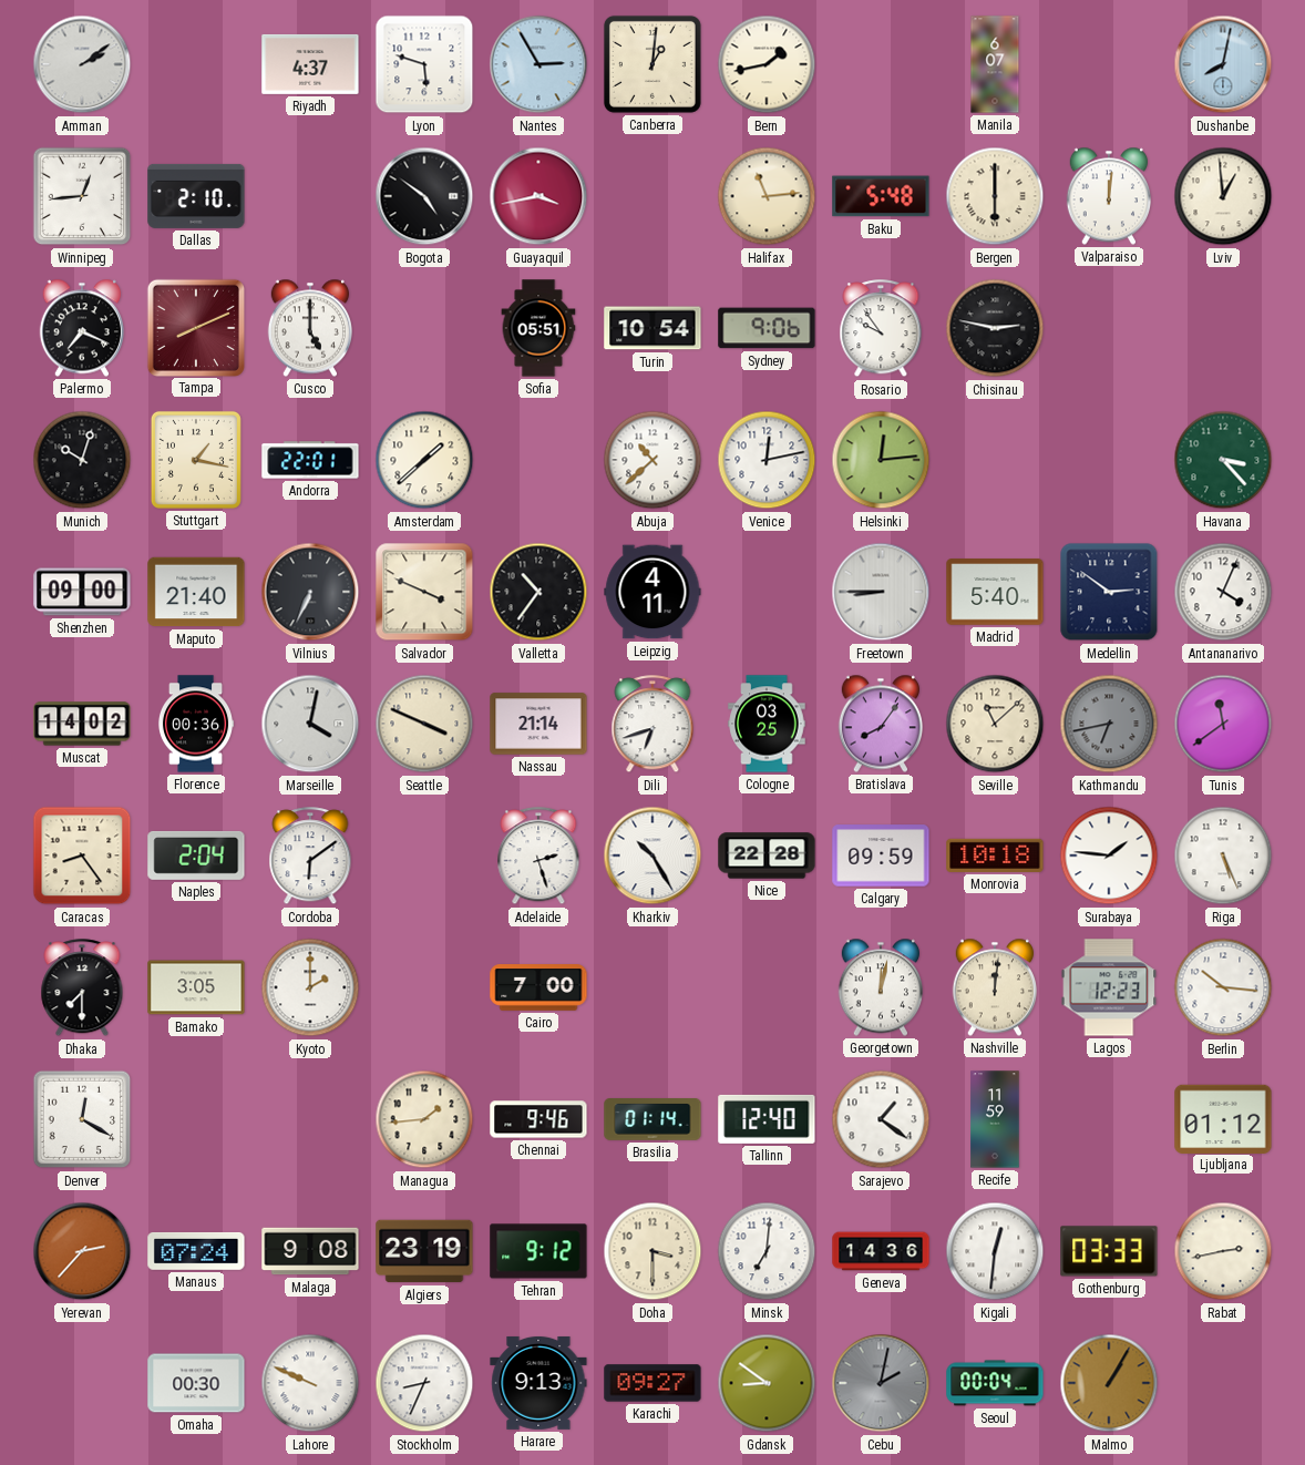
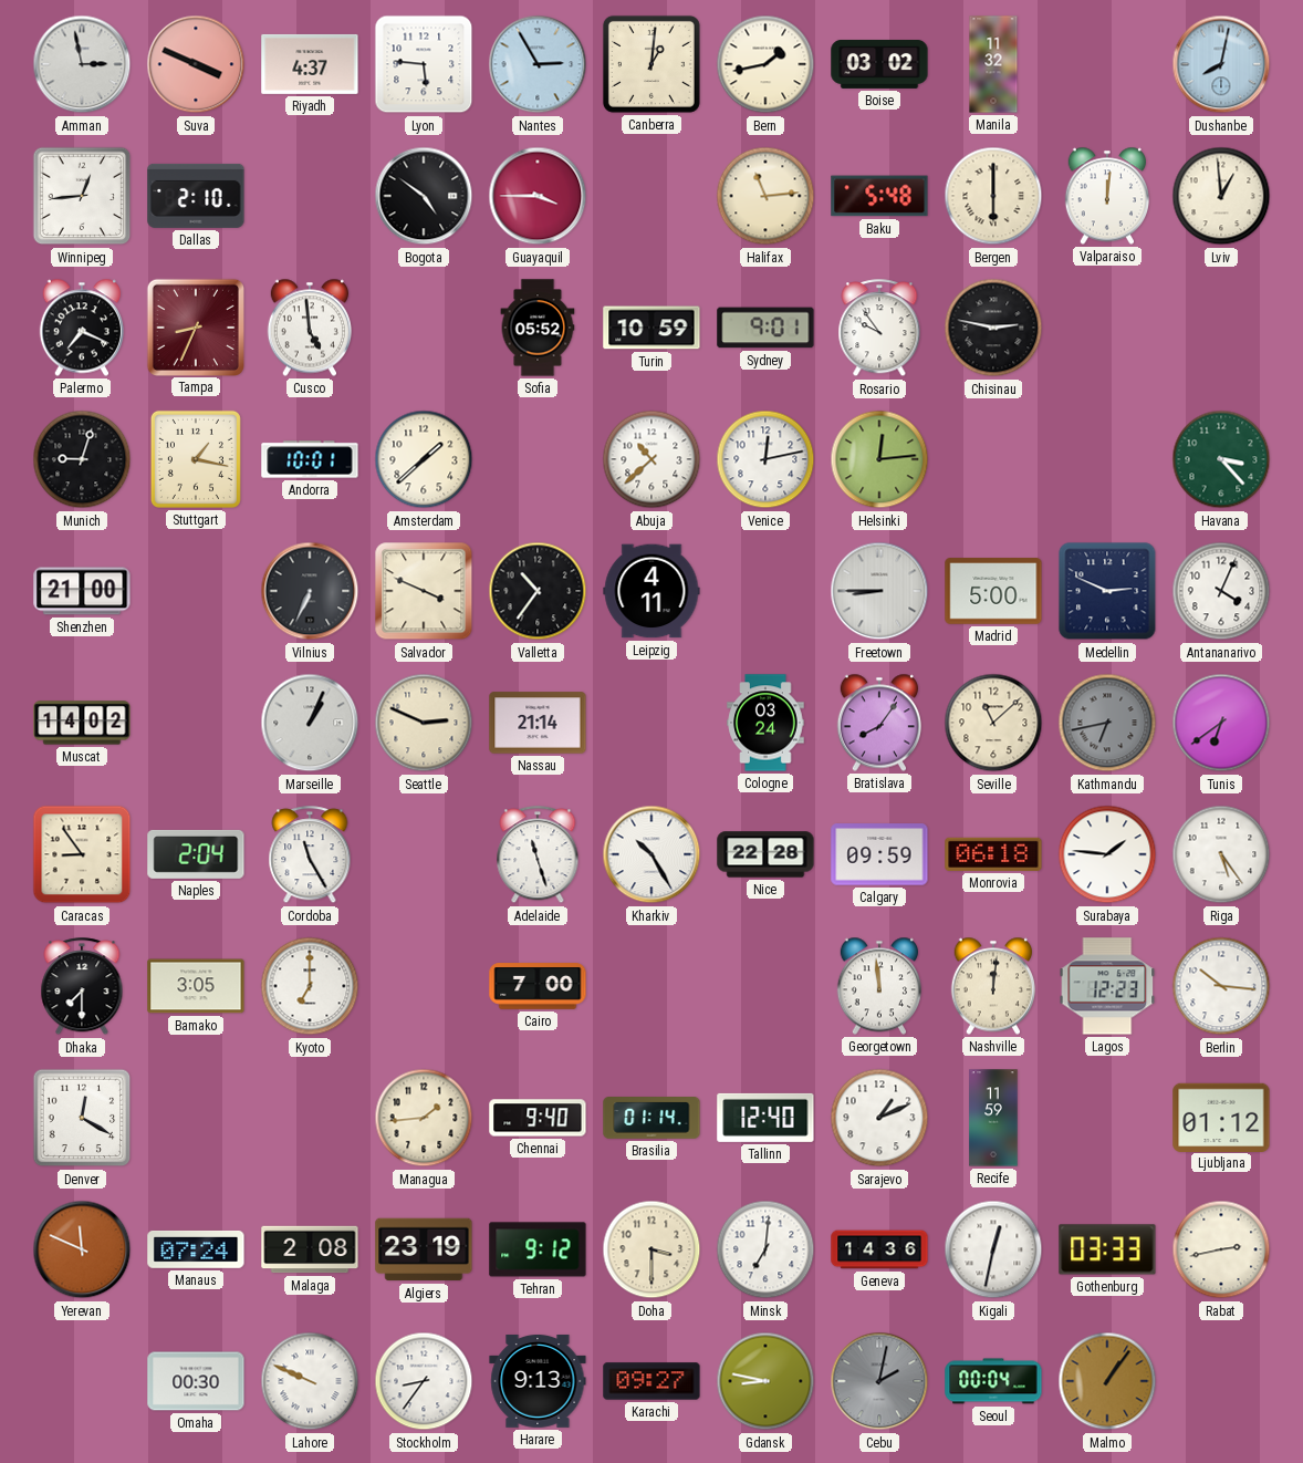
Amman: 2:09 -> 2:58 (82, 64)
Suva: none -> 3:49 (196, 64)
Lyon: 5:48 -> 5:46 (424, 64)
Boise: none -> 03:02 (879, 64)
Manila: 6:07 -> 11:32 (993, 64)
Guayaquil: 3:43 -> 3:45 (538, 196)
Tampa: 8:11 -> 8:34 (195, 326)
Cusco: 5:00 -> 4:59 (309, 328)
Sofia: 05:51 -> 05:52 (538, 328)
Turin: 10:54 -> 10:59 (651, 328)
Sydney: 9:06 -> 9:01 (765, 328)
Munich: 10:03 -> 9:03 (82, 459)
Andorra: 22:01 -> 10:01 (310, 459)
Shenzhen: 09:00 -> 21:00 (82, 591)
Maputo: 21:40 -> none (196, 592)
Madrid: 5:40 -> 5:00 (993, 591)
Medellin: 2:51 -> 2:49 (1107, 591)
Florence: 00:36 -> none (196, 724)
Marseille: 4:02 -> 1:04 (310, 723)
Seattle: 3:49 -> 2:49 (424, 723)
Dili: 6:42 -> none (652, 725)
Cologne: 03:25 -> 03:24 (765, 723)
Tunis: 11:39 -> 6:39 (1221, 723)
Caracas: 8:24 -> 8:54 (82, 854)
Cordoba: 6:09 -> 11:25 (310, 855)
Adelaide: 2:27 -> 11:27 (538, 855)
Monrovia: 10:18 -> 06:18 (993, 854)
Riga: 5:26 -> 5:24 (1221, 854)
Kyoto: 2:00 -> 7:00 (310, 986)
Georgetown: 12:02 -> 11:59 (878, 986)
Chennai: 9:46 -> 9:40 (538, 1118)
Sarajevo: 1:21 -> 1:11 (879, 1118)
Yerevan: 2:37 -> 11:49 (82, 1249)
Malaga: 9:08 -> 2:08 (310, 1249)
Kigali: 12:31 -> 12:32 (993, 1249)
Stockholm: 8:34 -> 8:36 (424, 1381)
Gdansk: 8:51 -> 8:47 (765, 1381)
Malmo: 1:05 -> 1:06 (1107, 1381)
